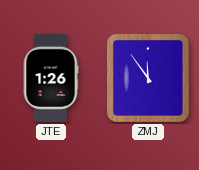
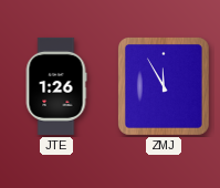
ZMJ: 11:54 -> 11:55 (164, 87)
